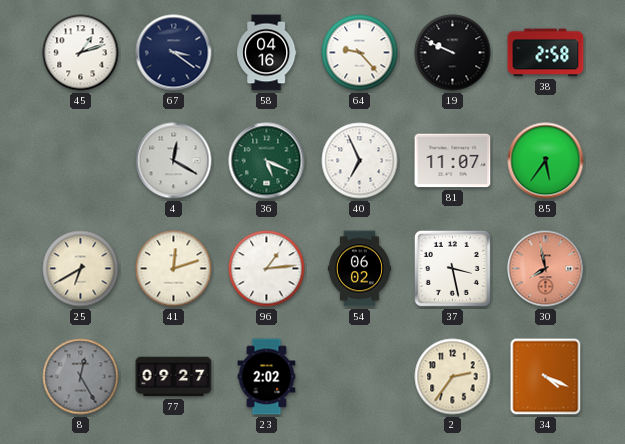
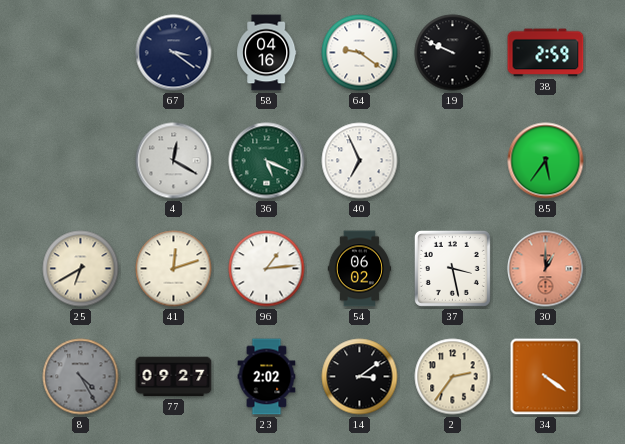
45: 1:12 -> none (81, 53)
64: 9:23 -> 9:21 (360, 53)
38: 2:58 -> 2:59 (546, 53)
81: 11:07 -> none (453, 161)
30: 7:58 -> 1:00 (546, 269)
8: 12:25 -> 4:25 (81, 377)
14: none -> 3:09 (360, 377)
34: 4:19 -> 4:21 (546, 377)
